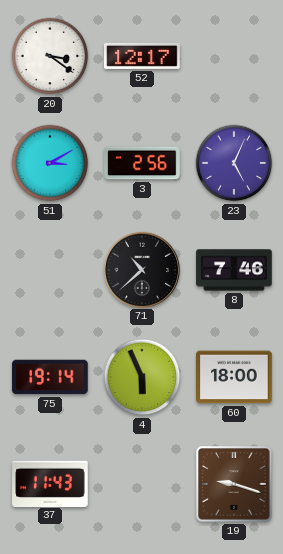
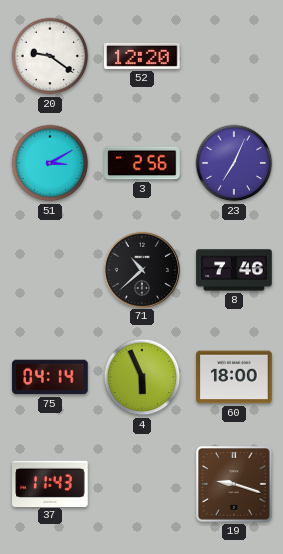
20: 3:21 -> 9:21 (50, 56)
52: 12:17 -> 12:20 (142, 56)
23: 5:04 -> 7:04 (234, 163)
75: 19:14 -> 04:14 (50, 377)
